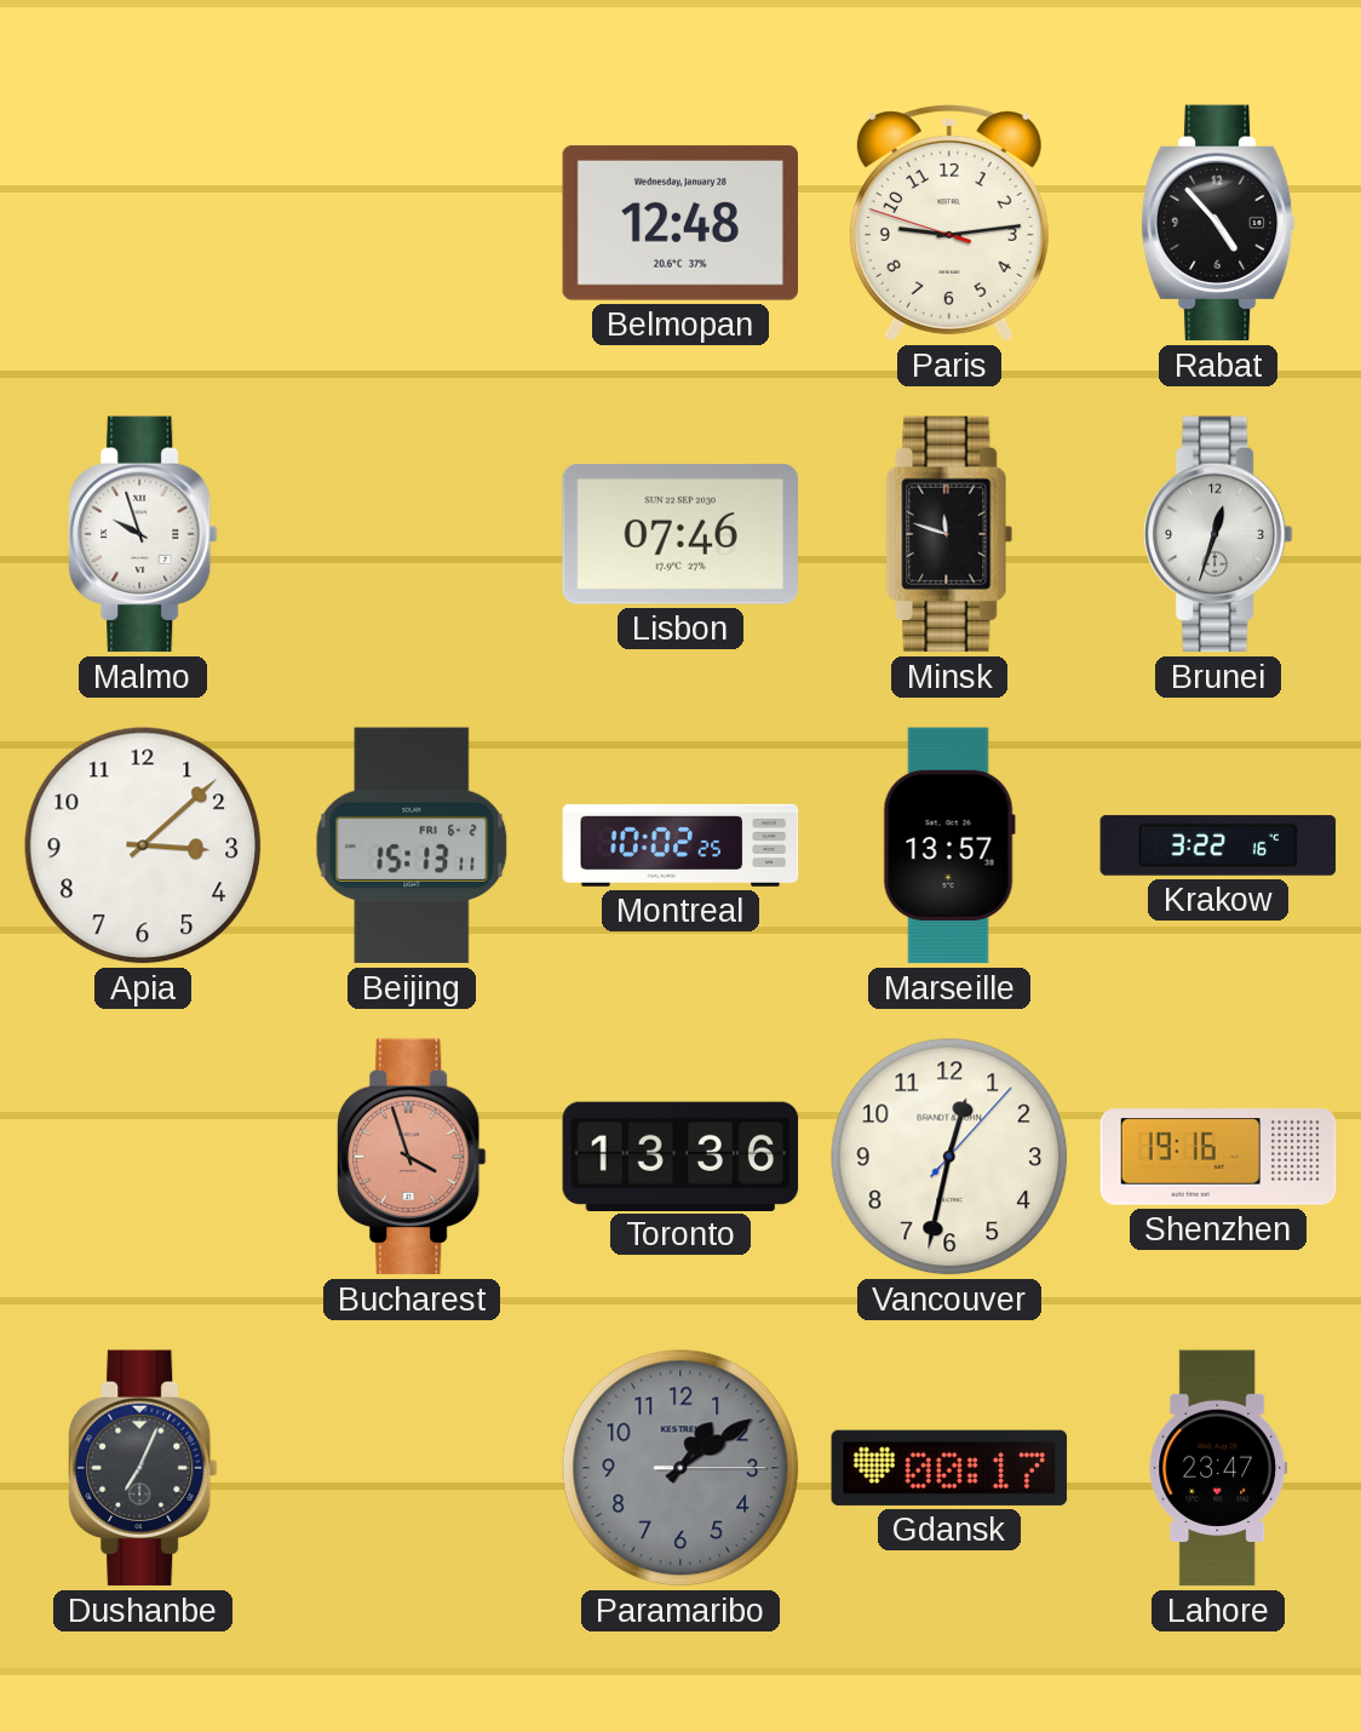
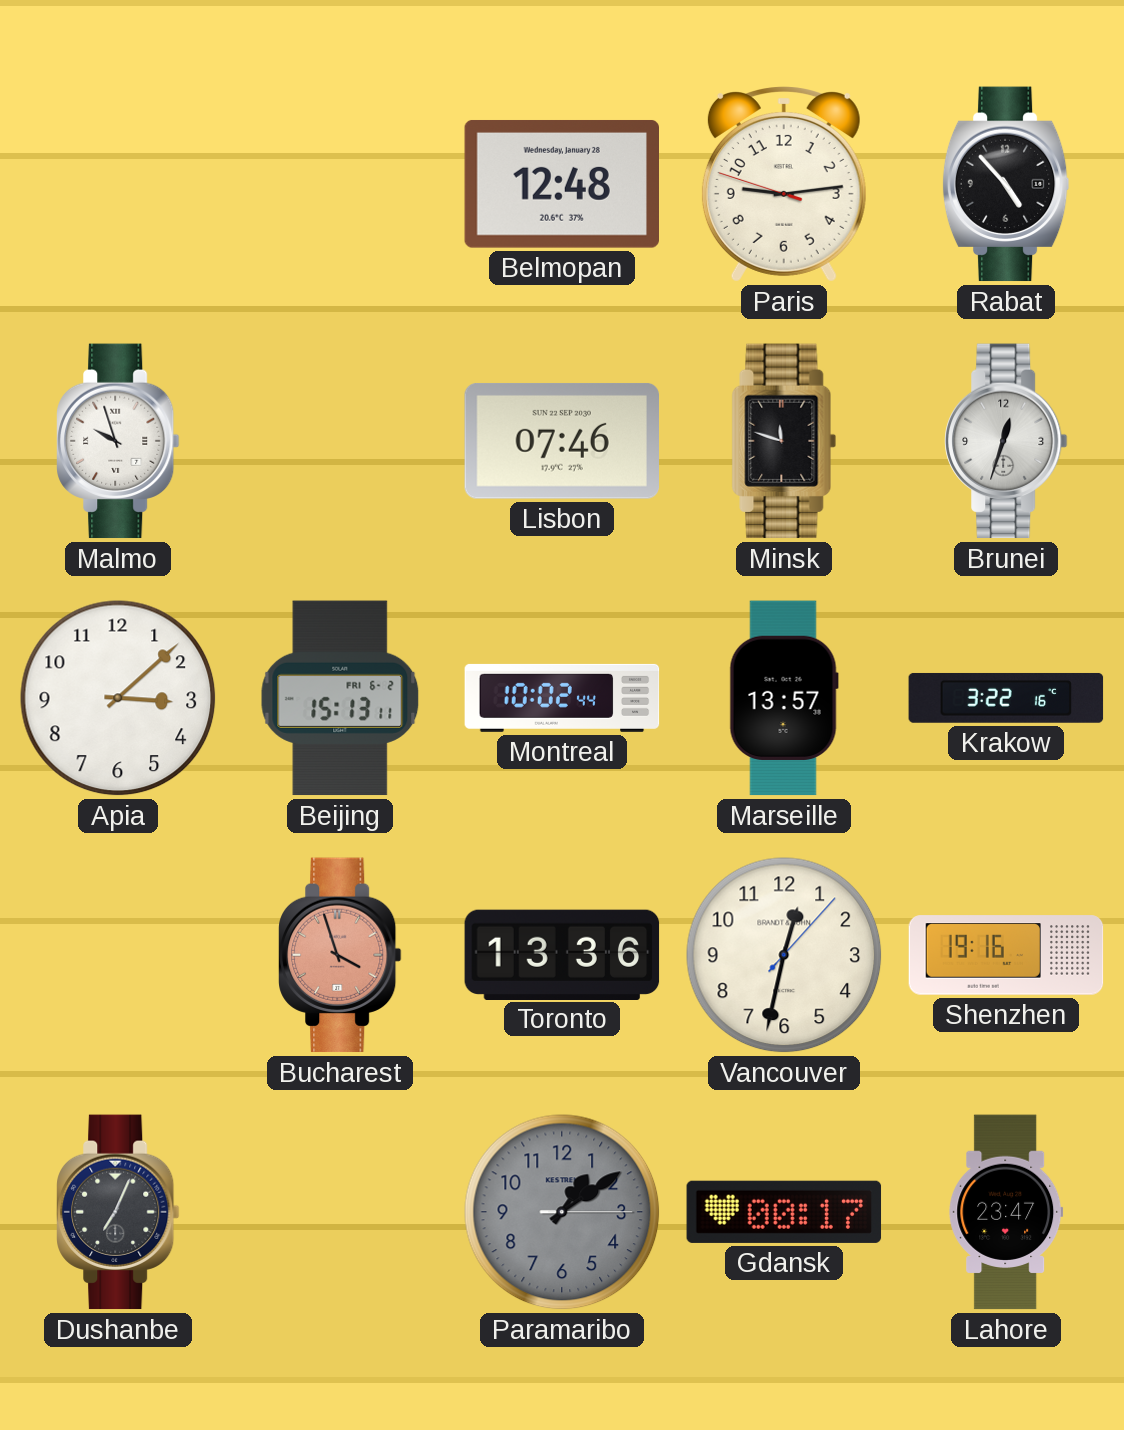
Montreal: 10:02:25 -> 10:02:44 (562, 698)
